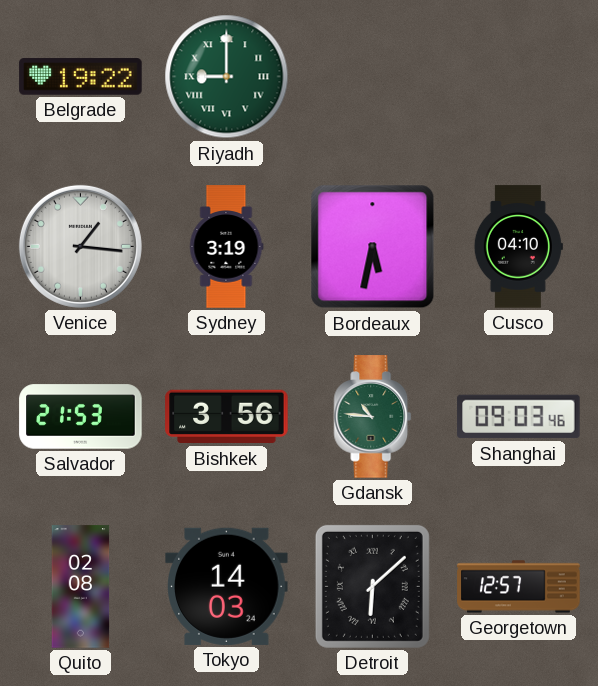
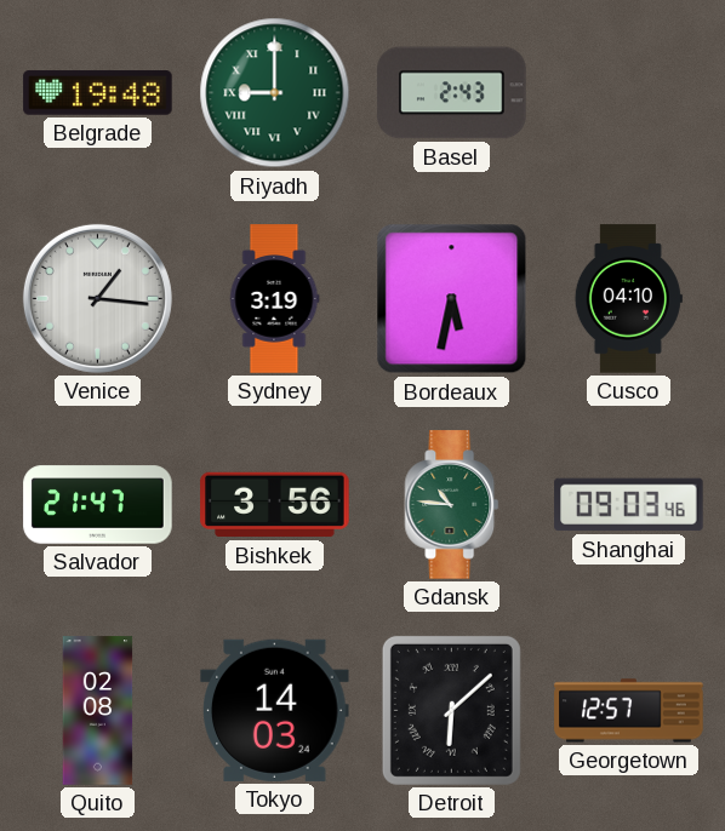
Belgrade: 19:22 -> 19:48 (98, 93)
Basel: none -> 2:43 (452, 93)
Salvador: 21:53 -> 21:47 (98, 505)
